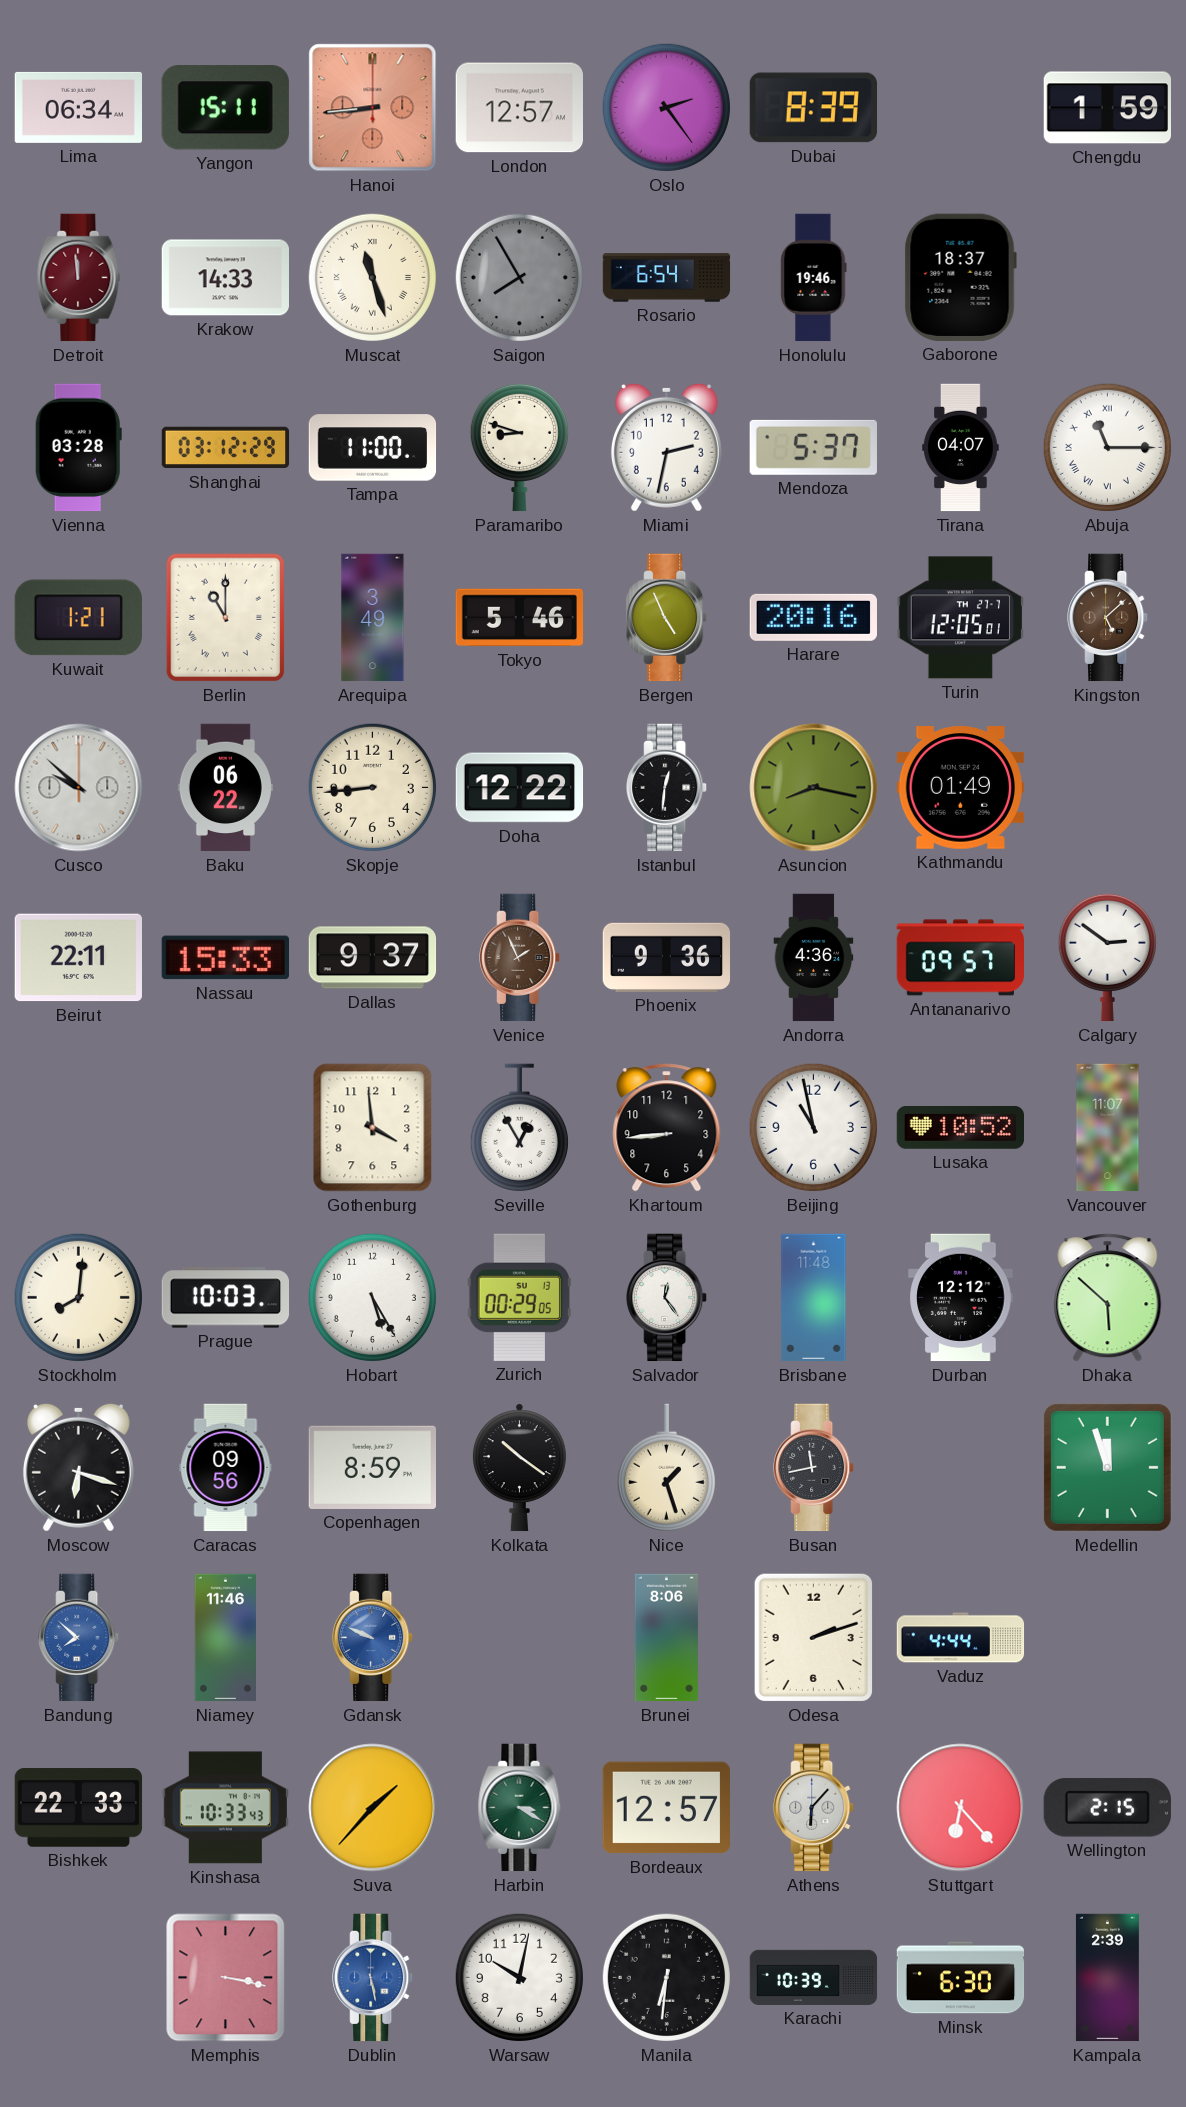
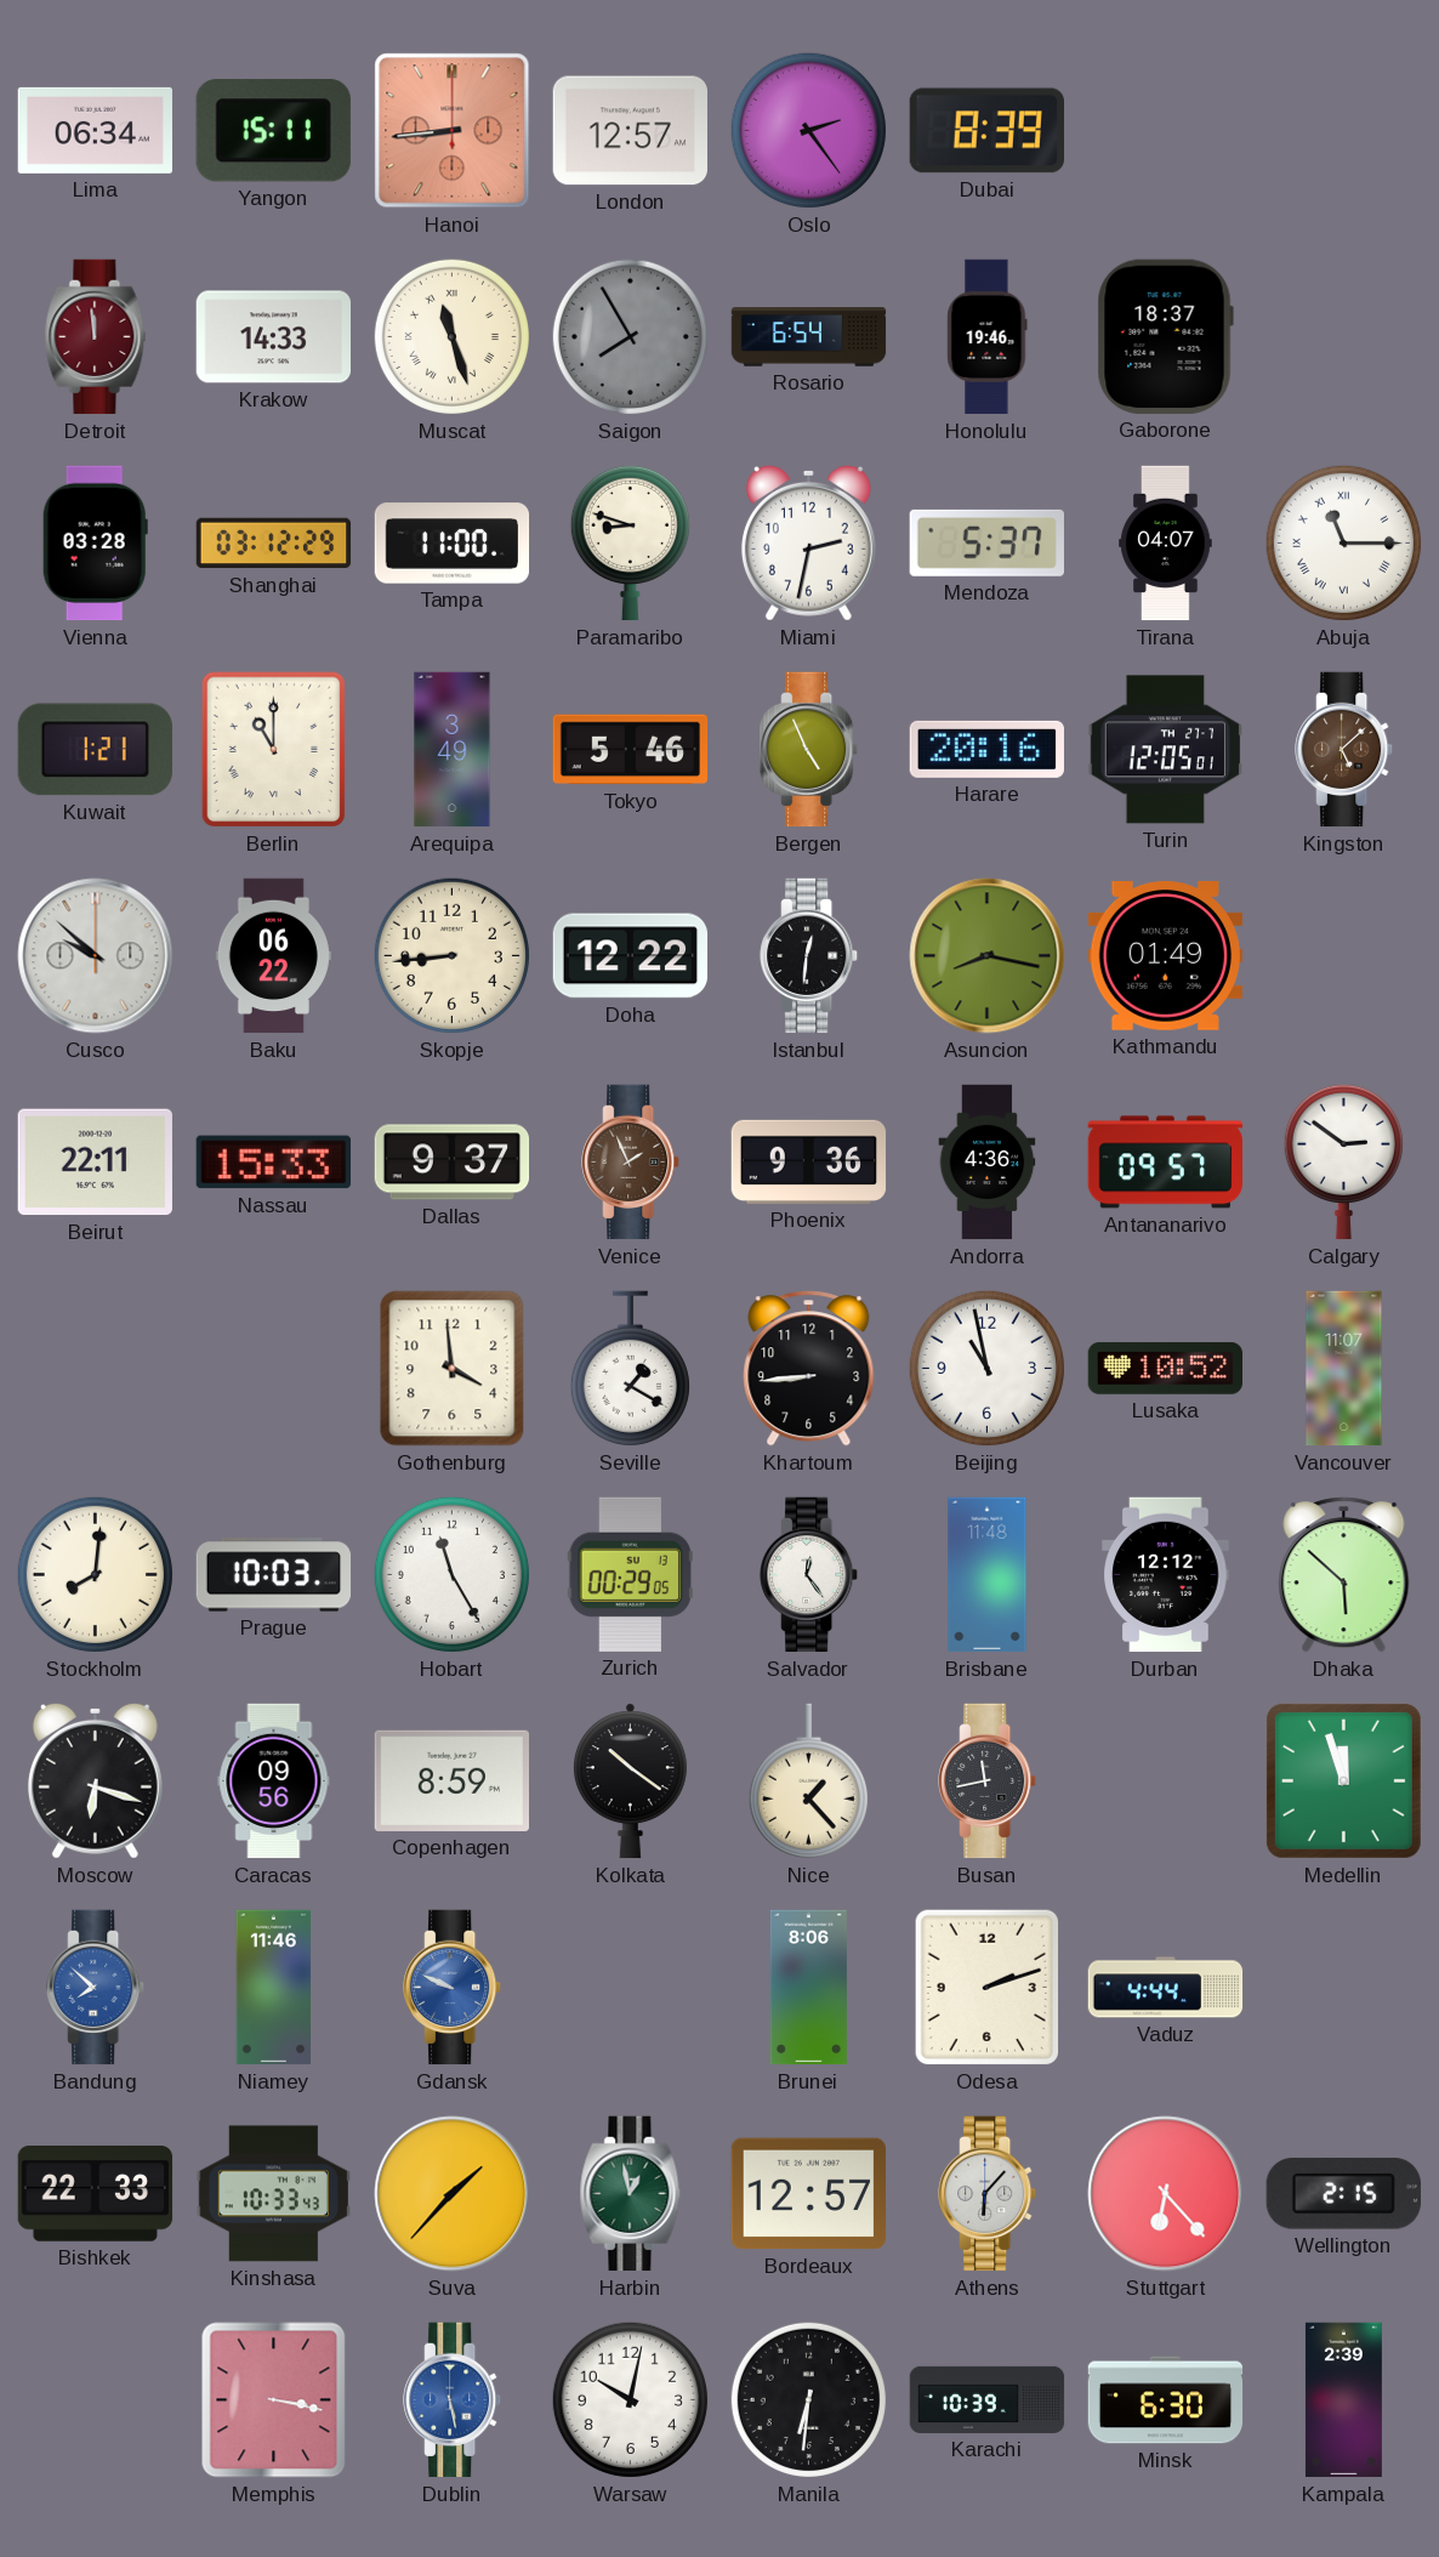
Chengdu: 1:59 -> none (1107, 108)
Seville: 12:55 -> 1:20 (630, 1369)
Hobart: 5:25 -> 11:25 (451, 1574)
Nice: 1:27 -> 1:23 (808, 1782)
Harbin: 3:20 -> 12:58 (631, 2194)
